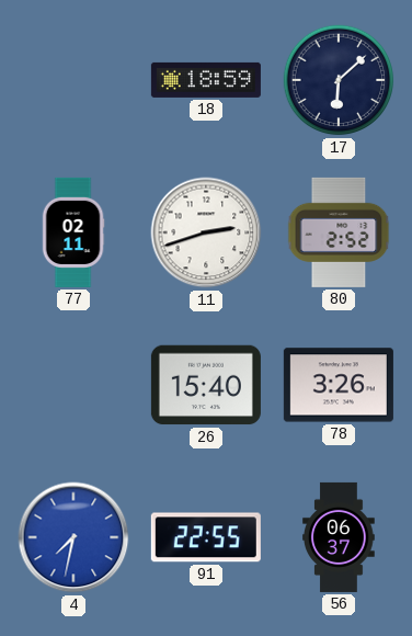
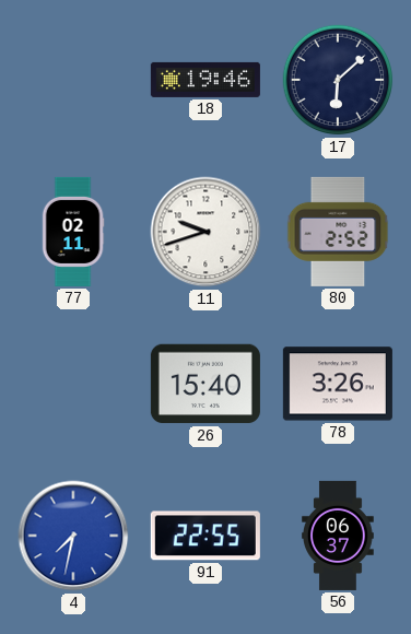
18: 18:59 -> 19:46 (205, 80)
11: 2:42 -> 9:42 (205, 232)
